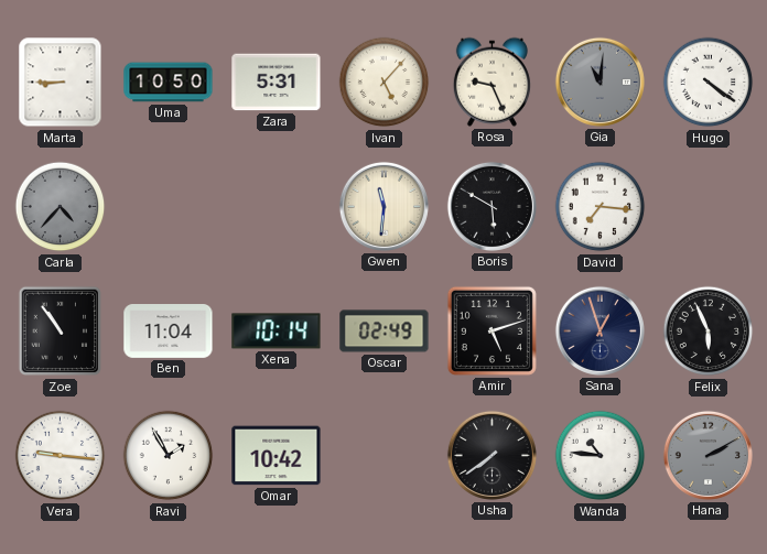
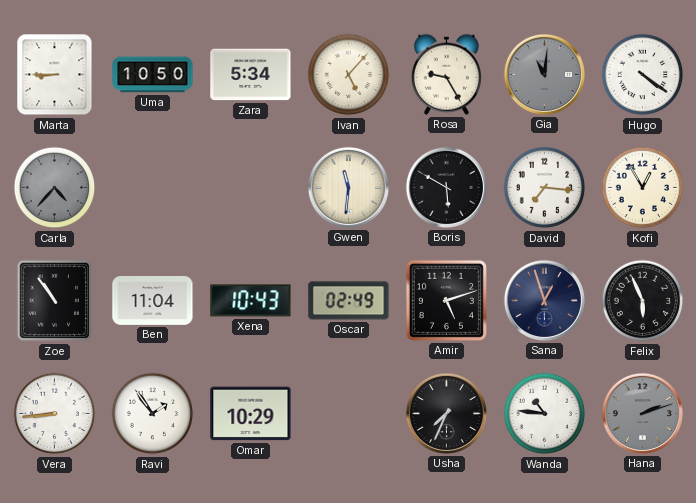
Zara: 5:31 -> 5:34 (251, 75)
Rosa: 9:26 -> 9:25 (446, 74)
Kofi: none -> 12:55 (643, 188)
Xena: 10:14 -> 10:43 (251, 301)
Vera: 9:16 -> 8:44 (55, 414)
Ravi: 1:55 -> 1:54 (153, 414)
Omar: 10:42 -> 10:29 (251, 414)
Usha: 7:39 -> 7:34 (446, 413)
Hana: 2:10 -> 2:12 (642, 413)
